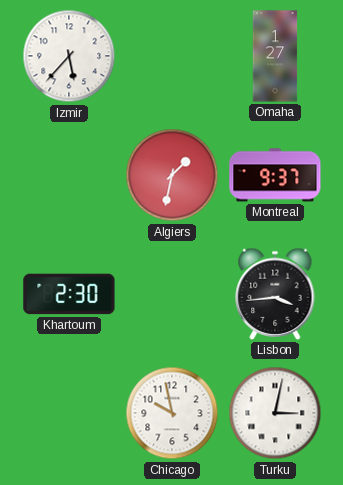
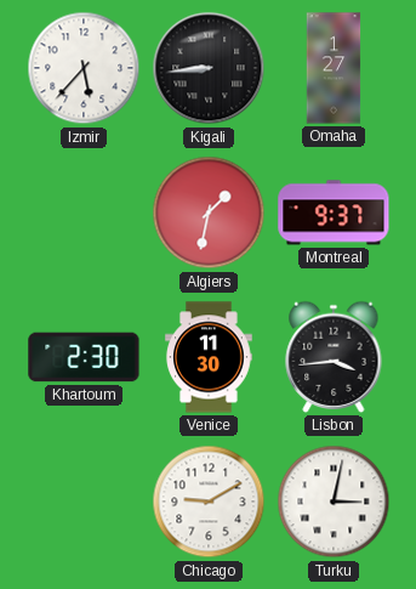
Kigali: none -> 8:44 (209, 68)
Venice: none -> 11:30 (210, 357)
Chicago: 9:58 -> 9:10 (209, 502)
